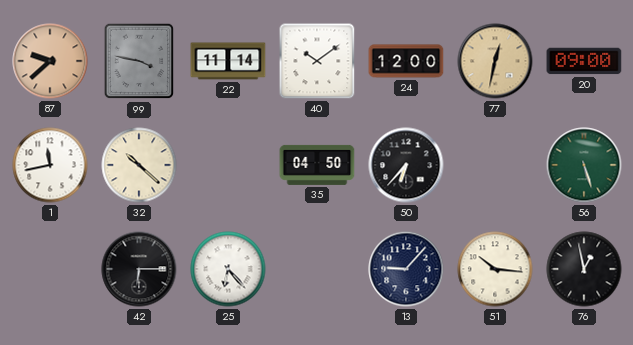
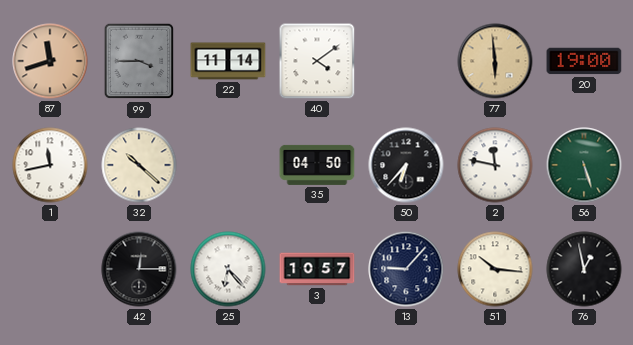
87: 9:38 -> 11:42 (50, 61)
99: 3:47 -> 3:45 (139, 61)
40: 10:09 -> 4:09 (317, 61)
24: 12:00 -> none (406, 61)
77: 12:32 -> 5:59 (495, 61)
20: 09:00 -> 19:00 (584, 61)
2: none -> 11:47 (495, 165)
42: 6:15 -> 12:15 (139, 269)
3: none -> 10:57 (317, 269)
